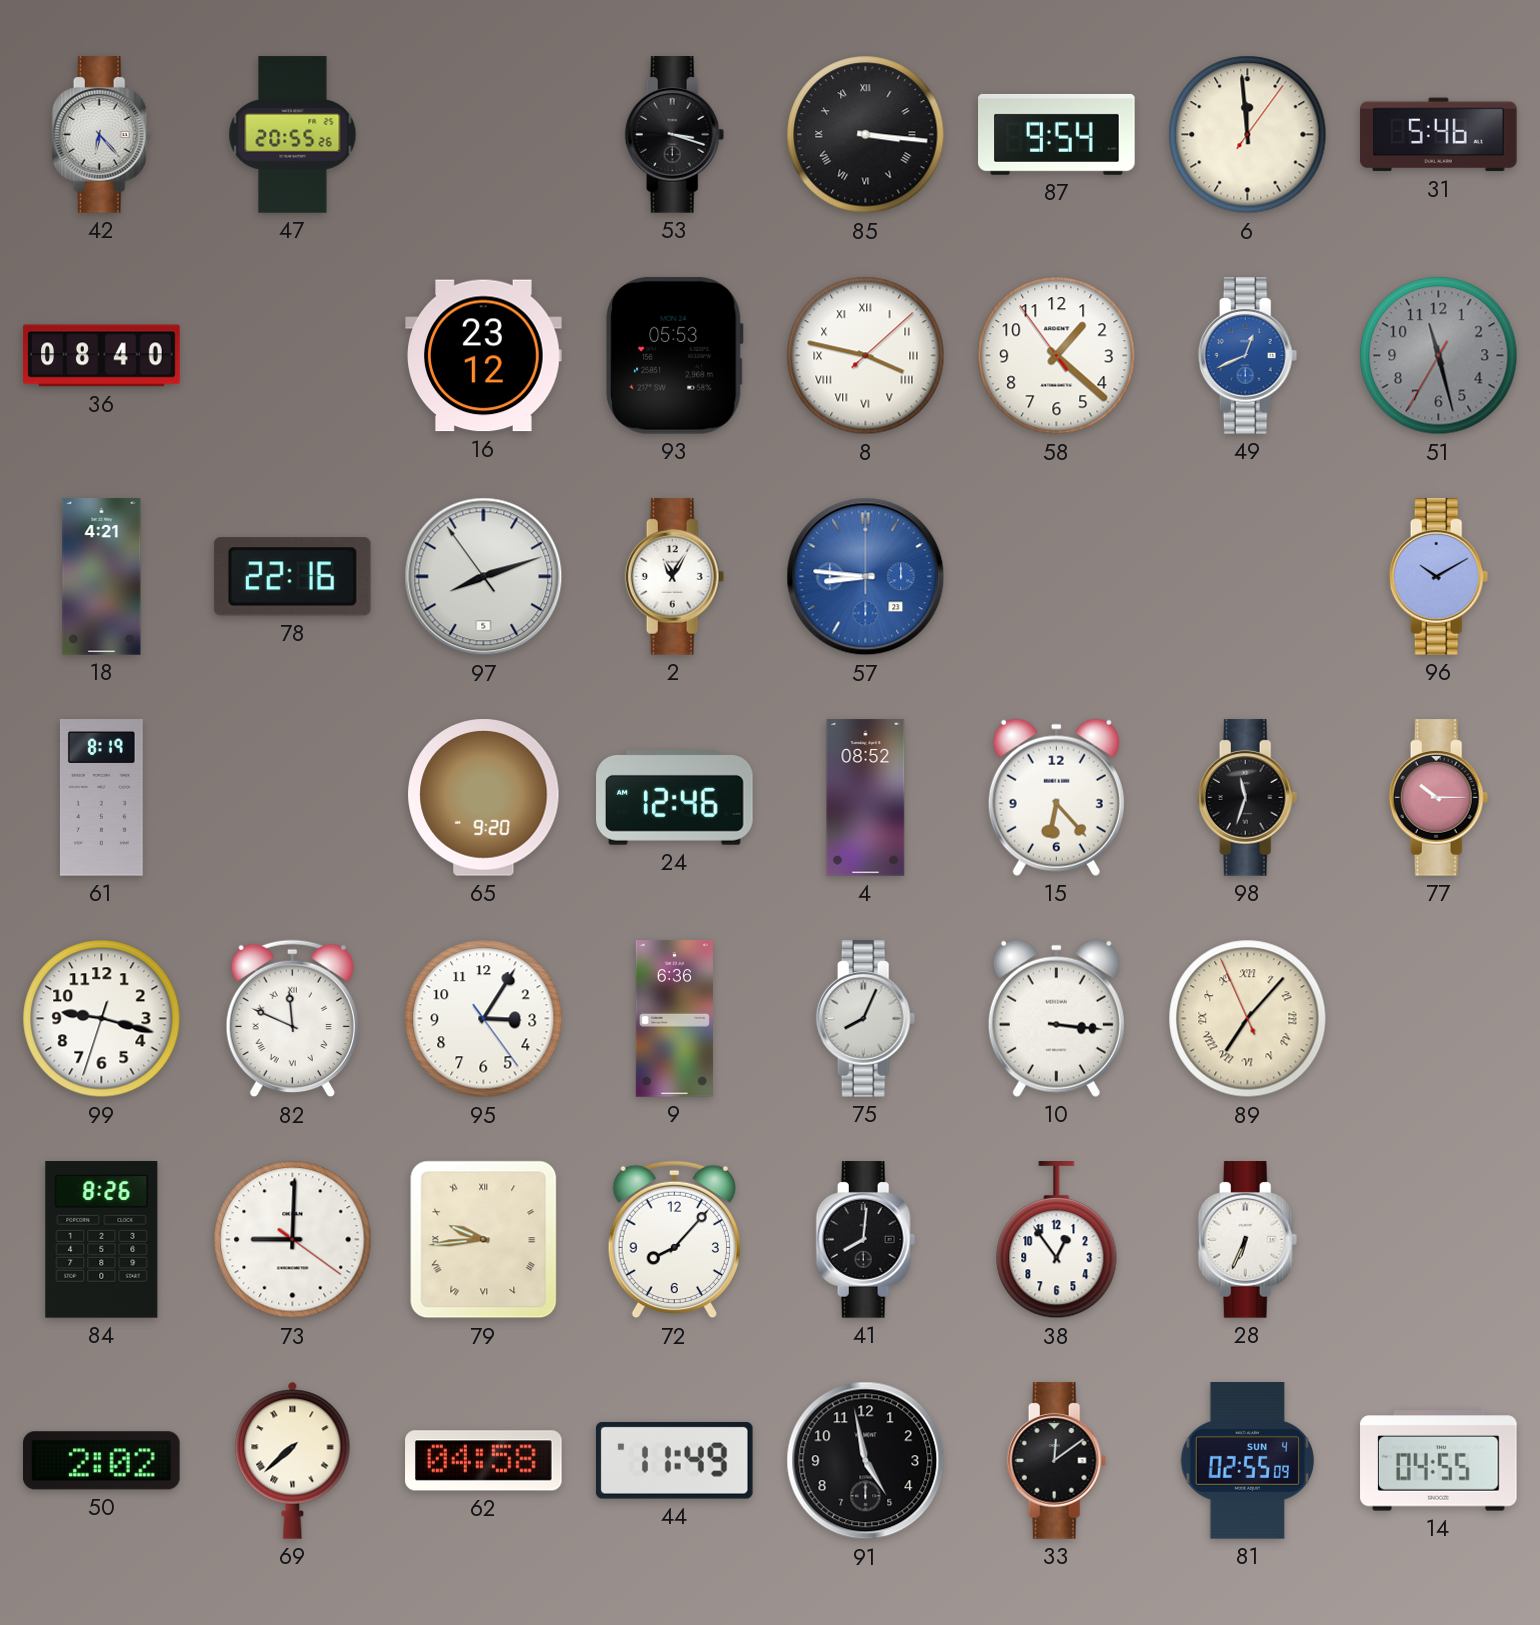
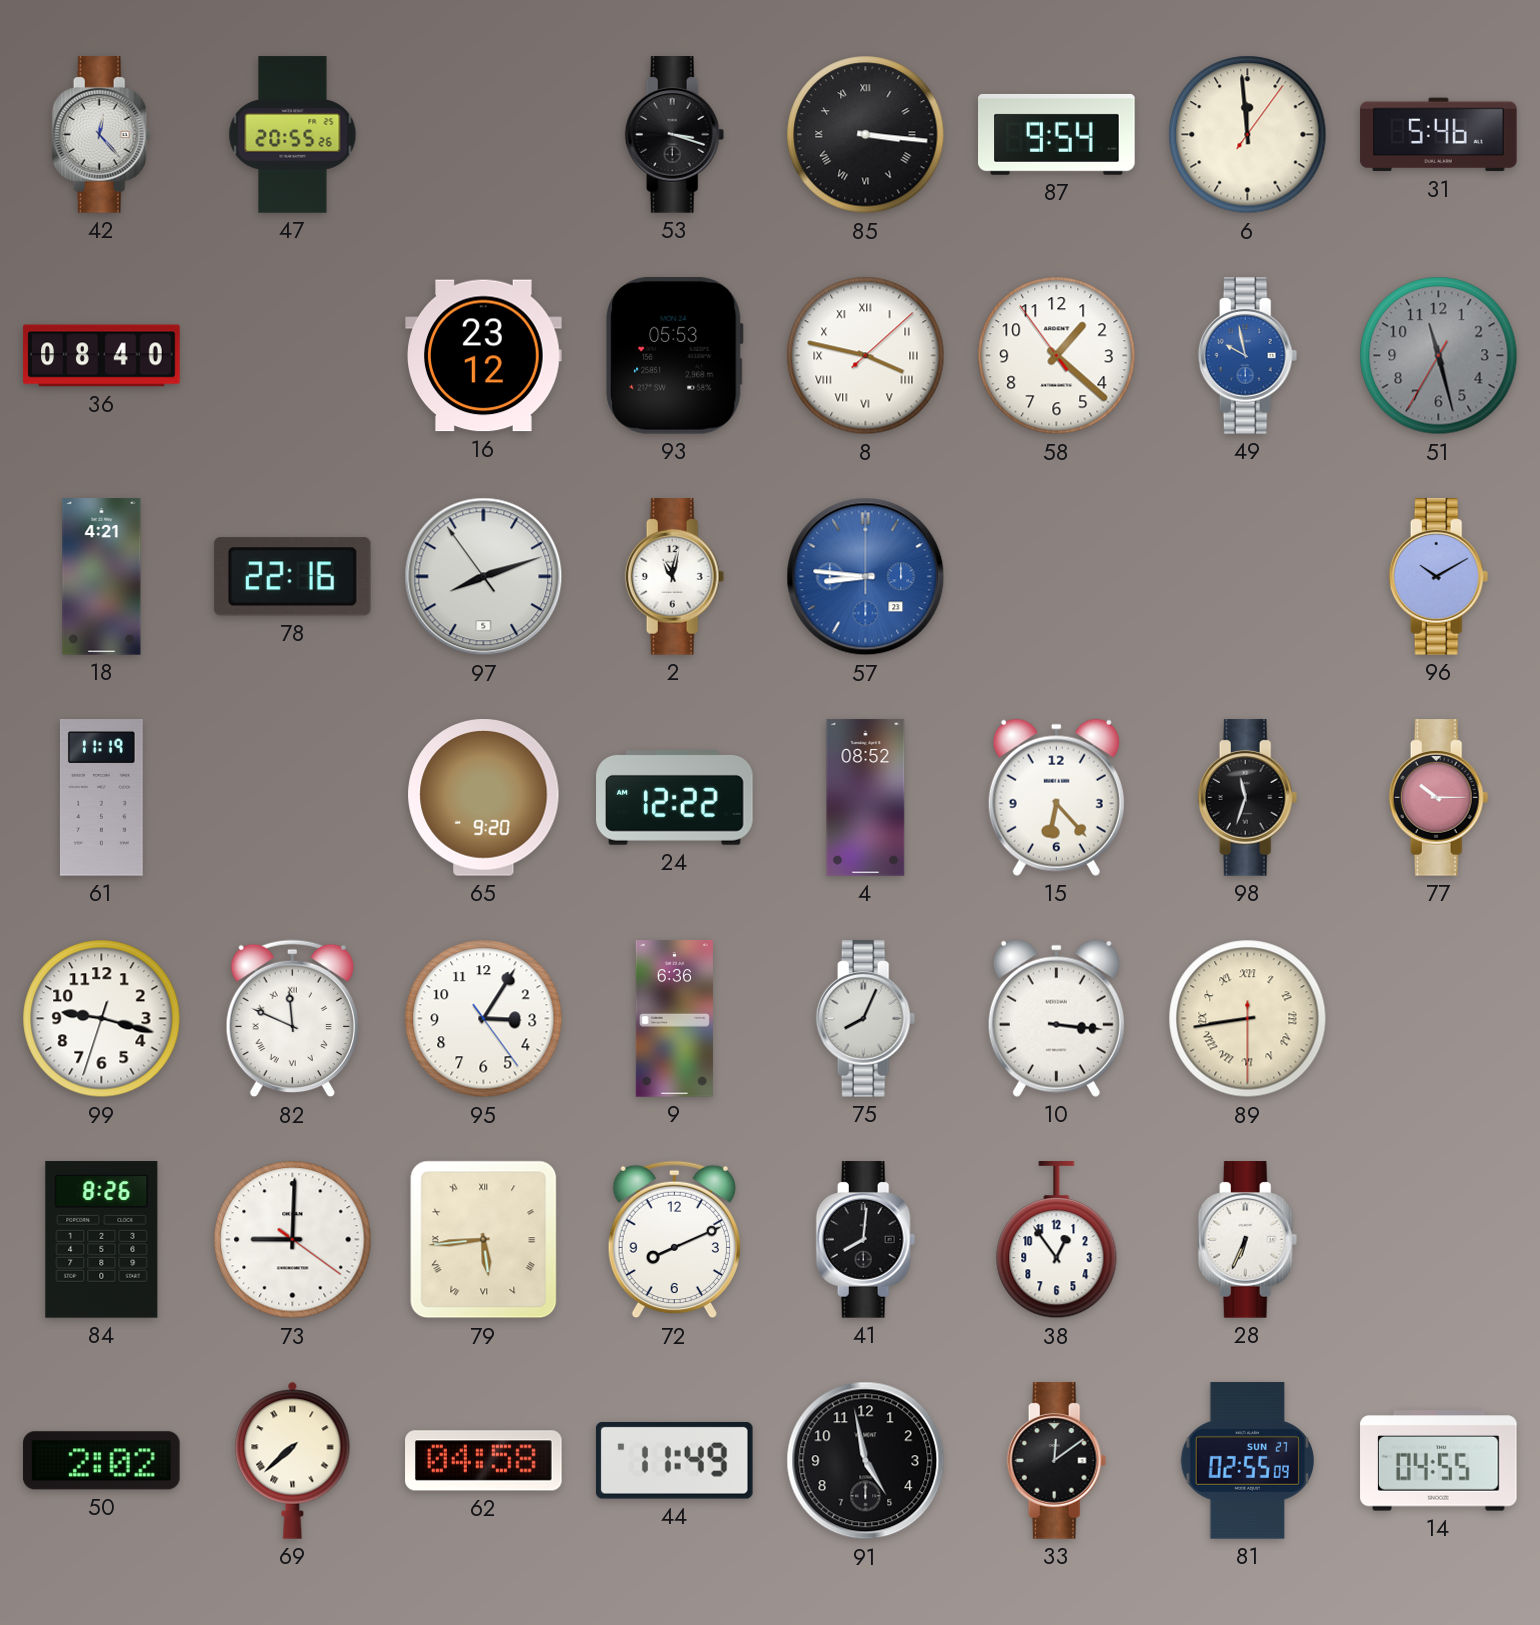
42: 6:23 -> 12:23 (102, 135)
49: 12:41 -> 9:58 (1248, 356)
2: 11:05 -> 11:02 (675, 577)
61: 8:19 -> 11:19 (101, 798)
24: 12:46 -> 12:22 (675, 798)
89: 7:06 -> 8:43 (1248, 1019)
79: 9:44 -> 5:44 (484, 1240)
72: 8:07 -> 8:11 (674, 1240)
81 date: SUN 4 -> SUN 27 (1247, 1461)
